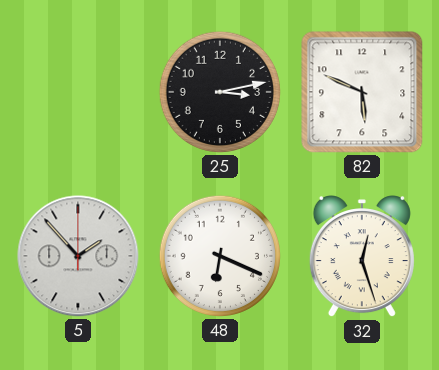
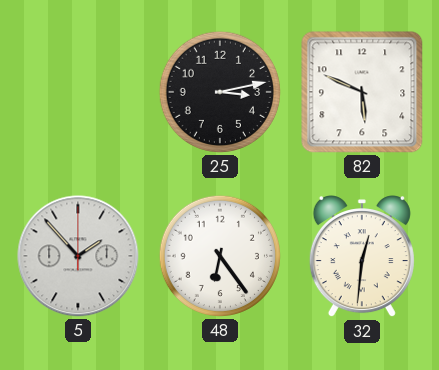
48: 6:19 -> 6:24 (220, 256)
32: 12:27 -> 12:31 (362, 257)
